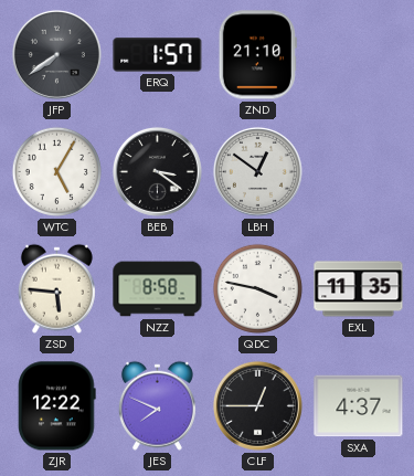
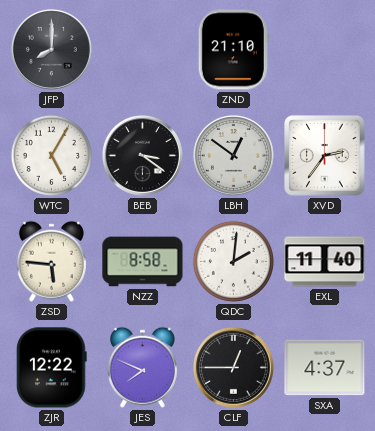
JFP: 7:39 -> 8:00 (51, 49)
ERQ: 1:57 -> none (158, 55)
XVD: none -> 2:36 (325, 156)
QDC: 3:47 -> 2:01 (233, 261)
EXL: 11:35 -> 11:40 (325, 262)
